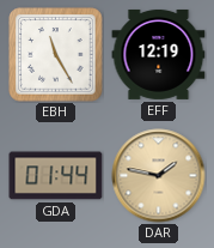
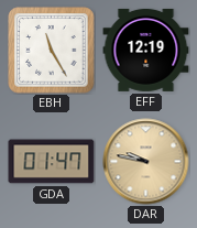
GDA: 01:44 -> 01:47 (52, 162)
DAR: 1:47 -> 9:47 (146, 162)
